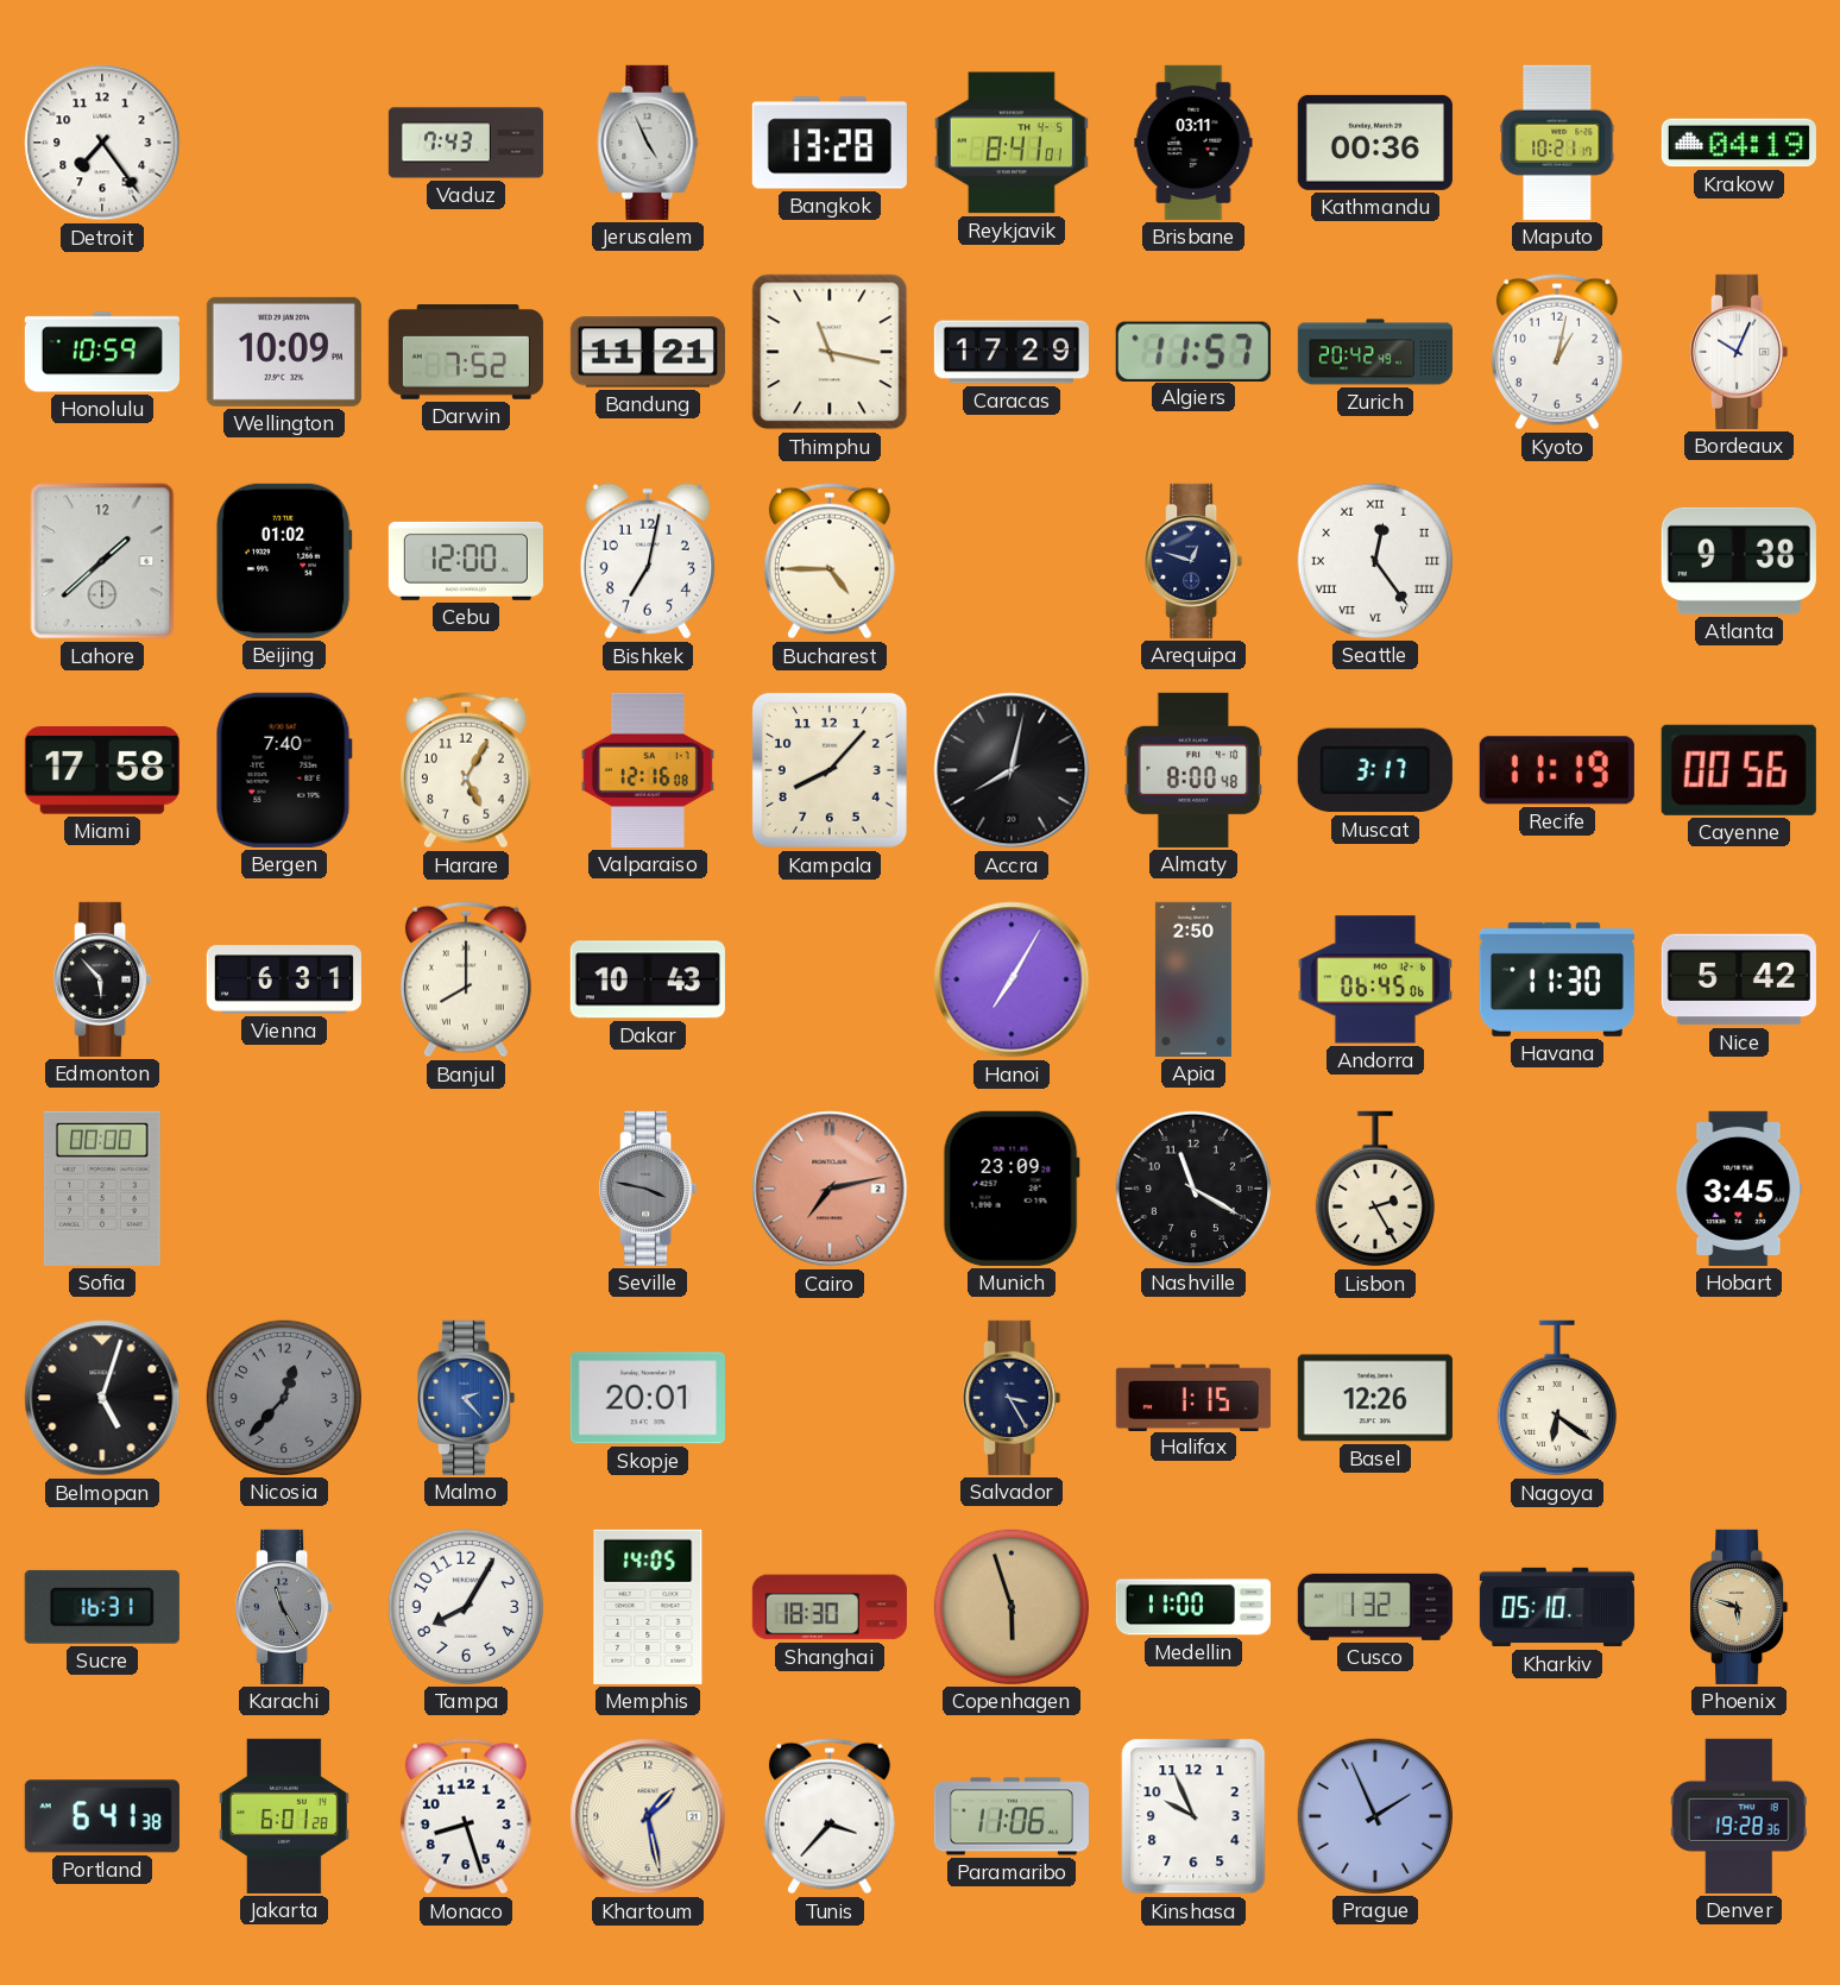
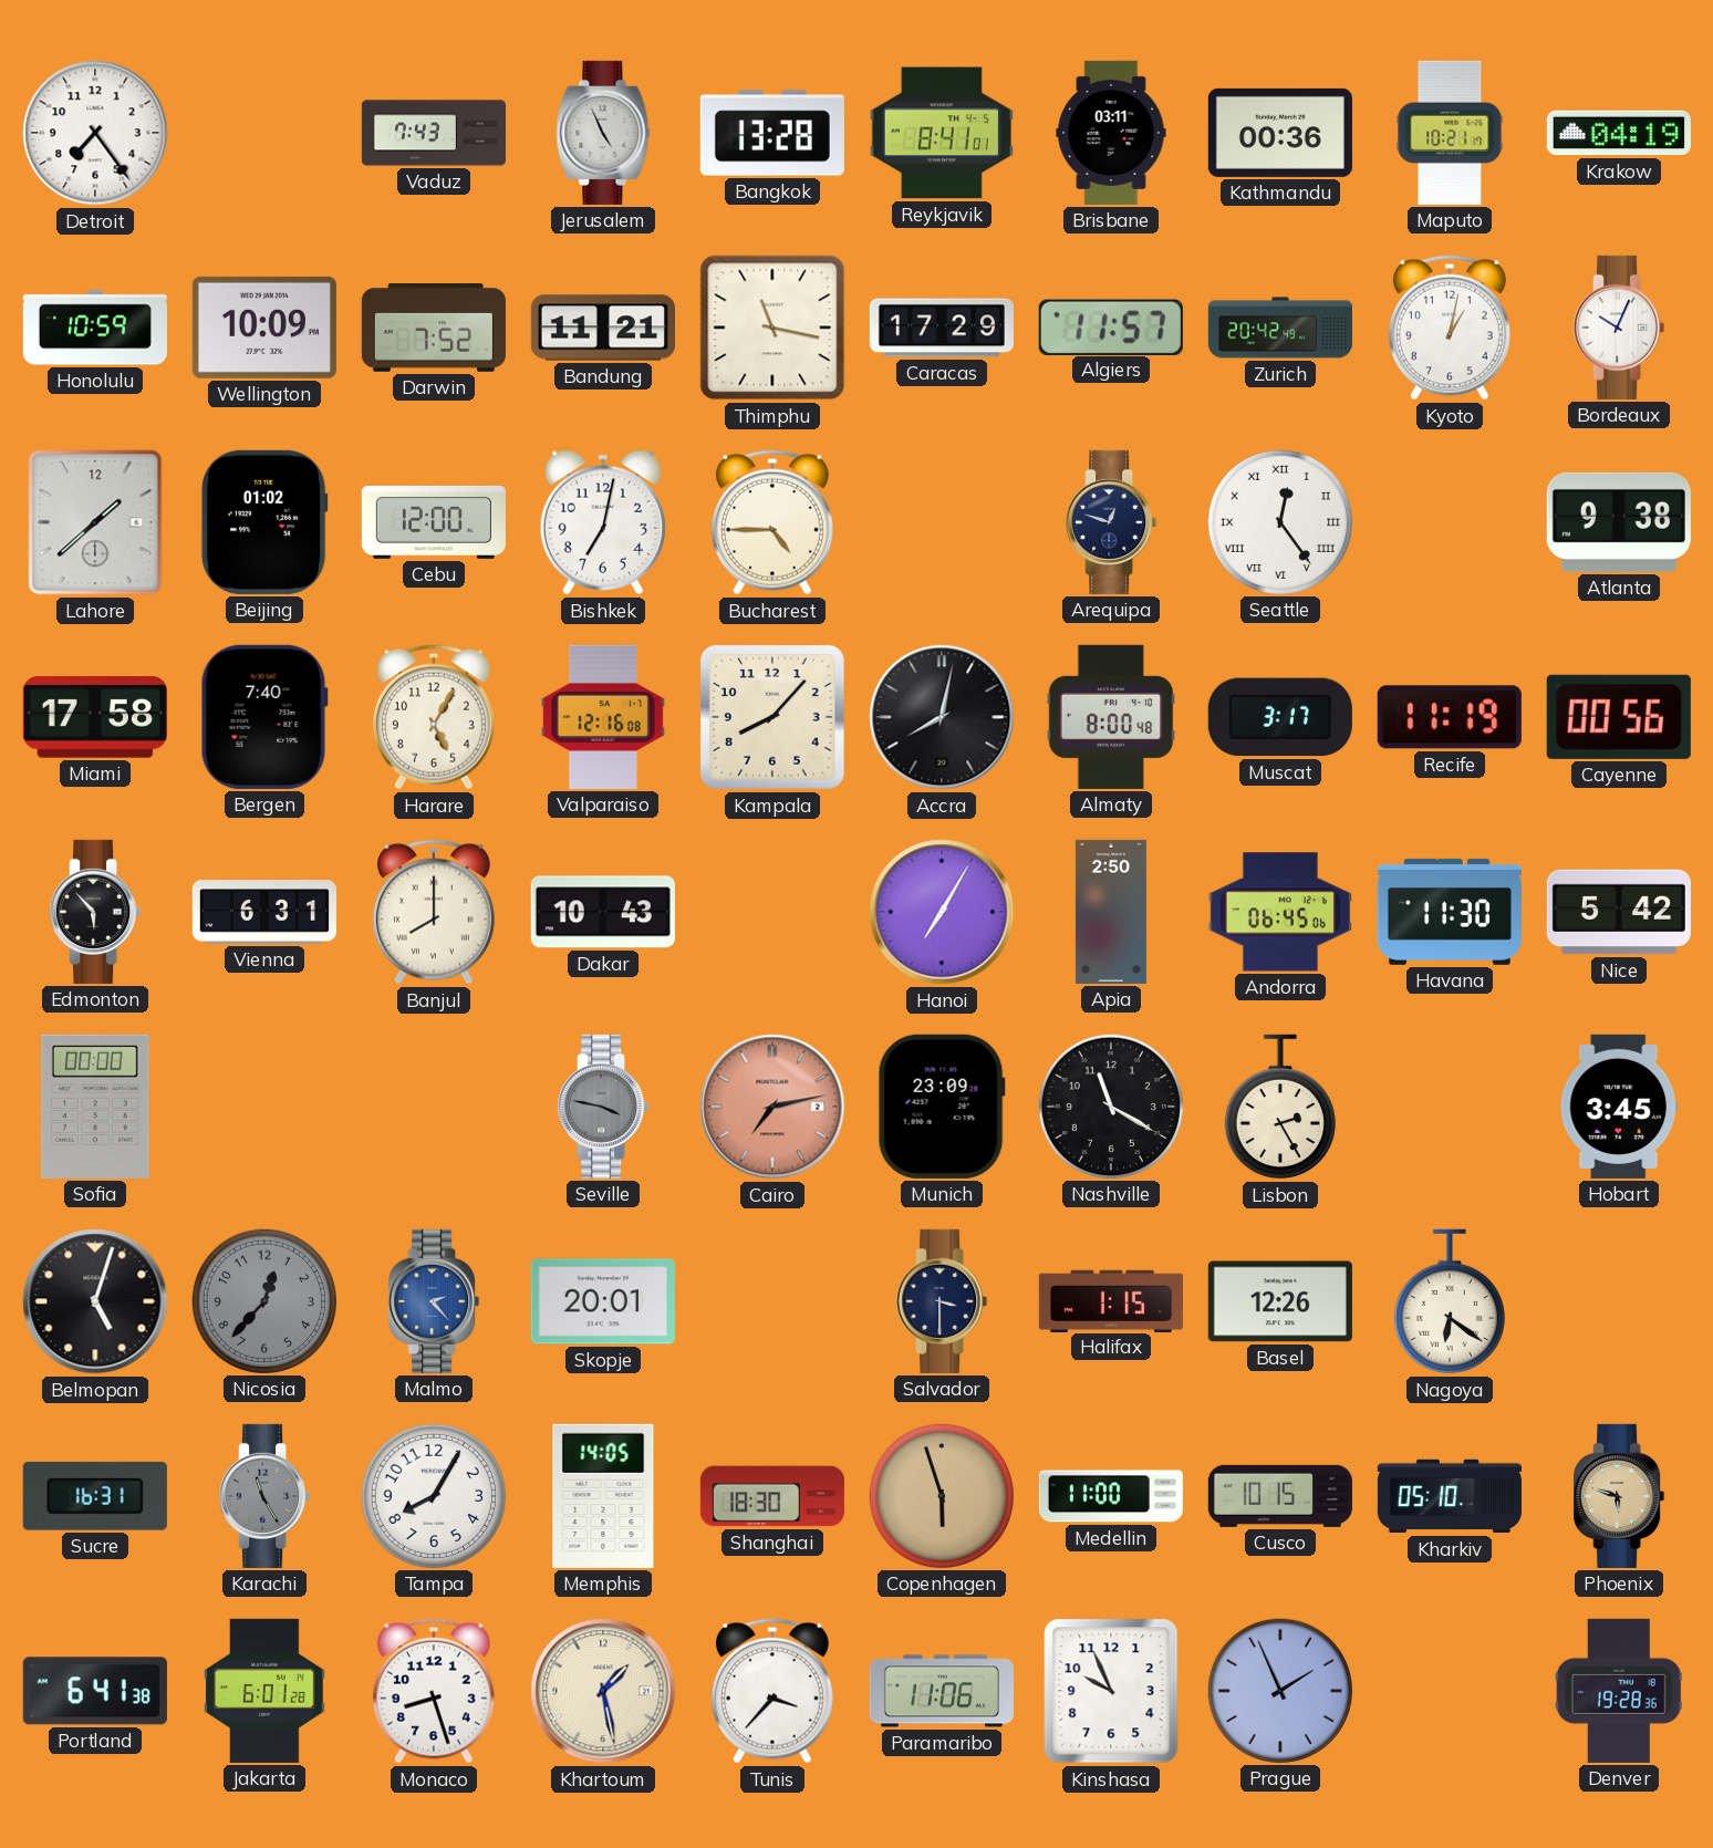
Salvador: 3:25 -> 3:30 (942, 1301)
Cusco: 1:32 -> 10:15 (1280, 1496)
